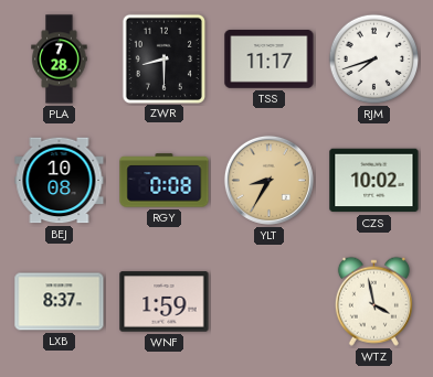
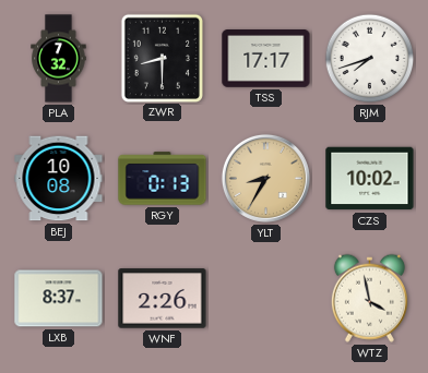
PLA: 7:28 -> 7:32 (59, 59)
TSS: 11:17 -> 17:17 (266, 59)
RGY: 0:08 -> 0:13 (163, 179)
WNF: 1:59 -> 2:26 (163, 299)
